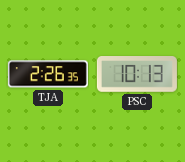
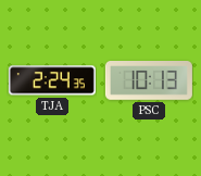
TJA: 2:26 -> 2:24 (52, 80)
